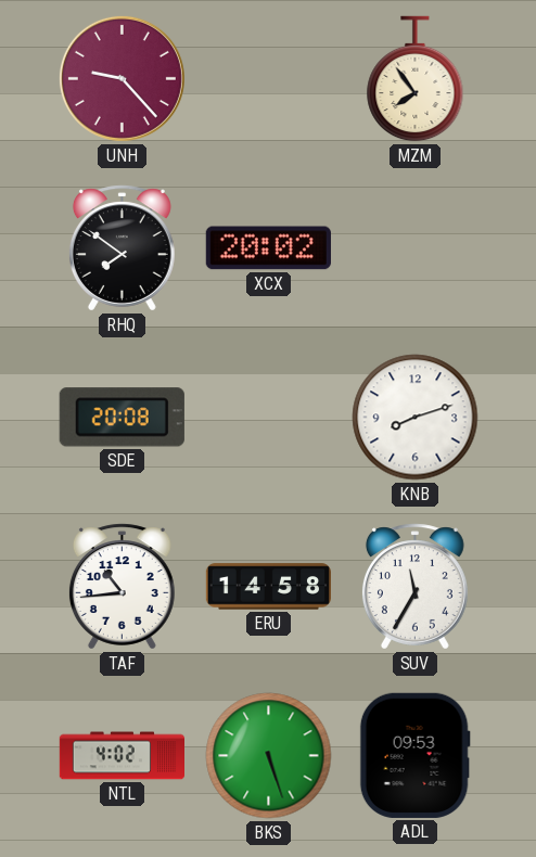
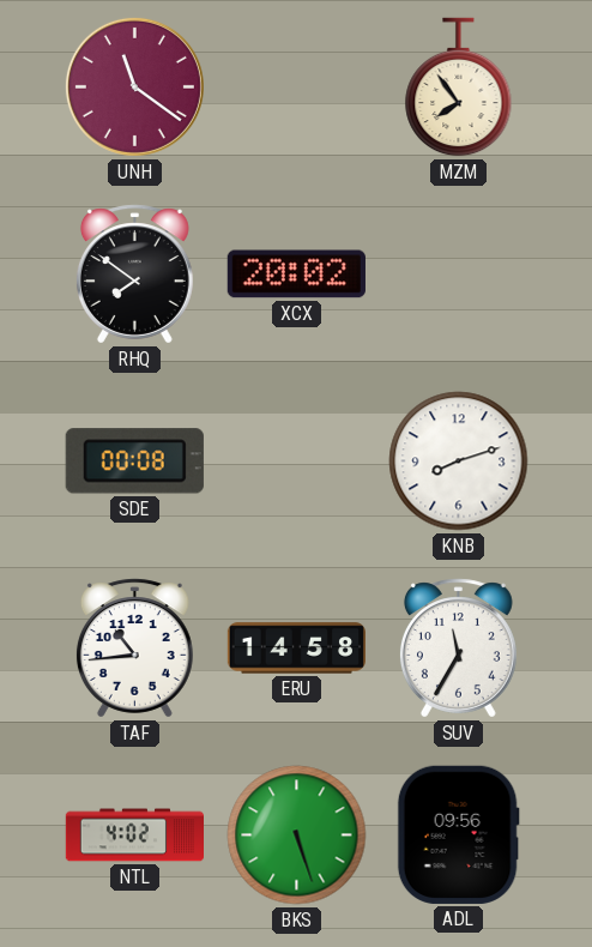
UNH: 9:23 -> 11:21 (134, 86)
SDE: 20:08 -> 00:08 (134, 462)
ADL: 09:53 -> 09:56 (458, 834)
